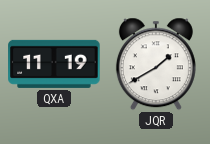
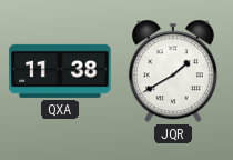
QXA: 11:19 -> 11:38 (60, 71)
